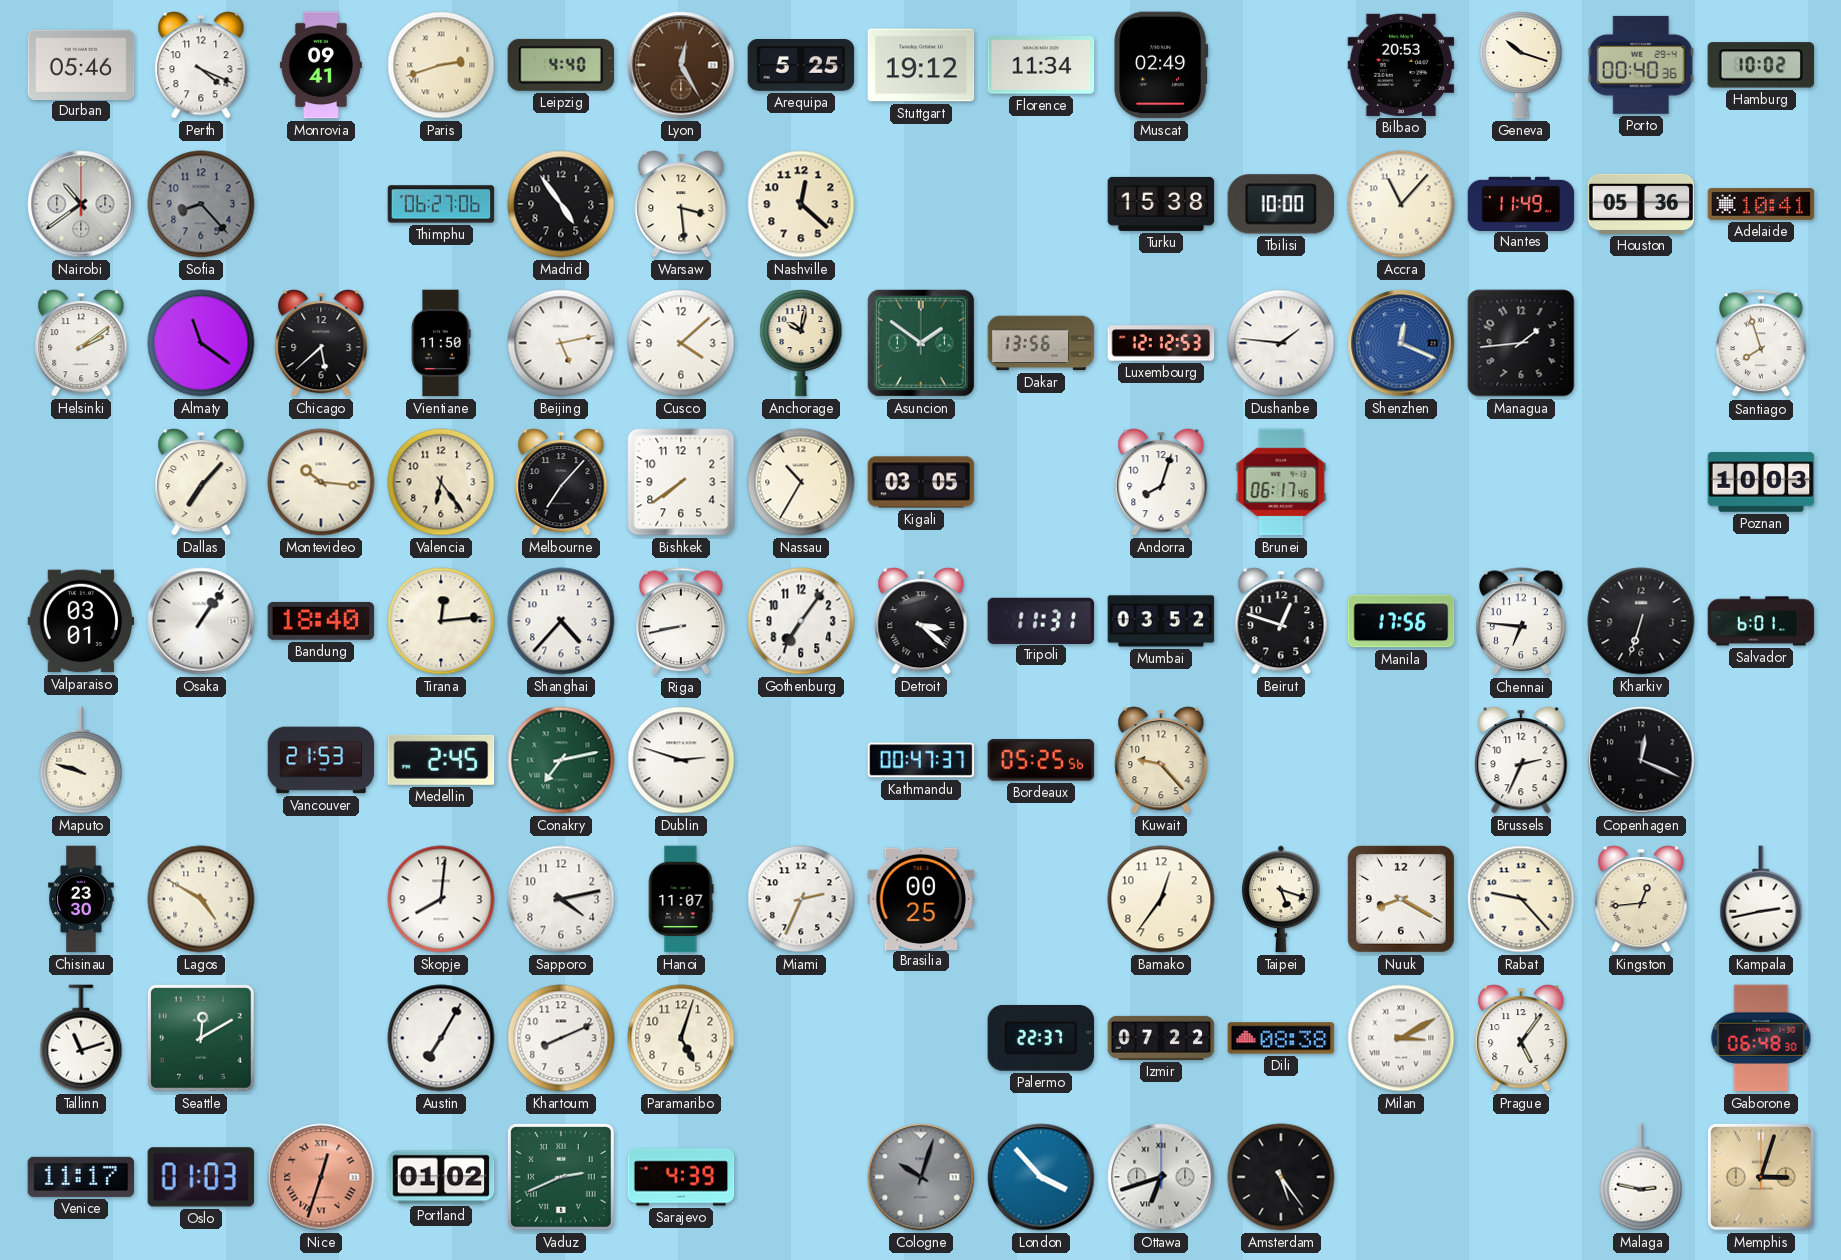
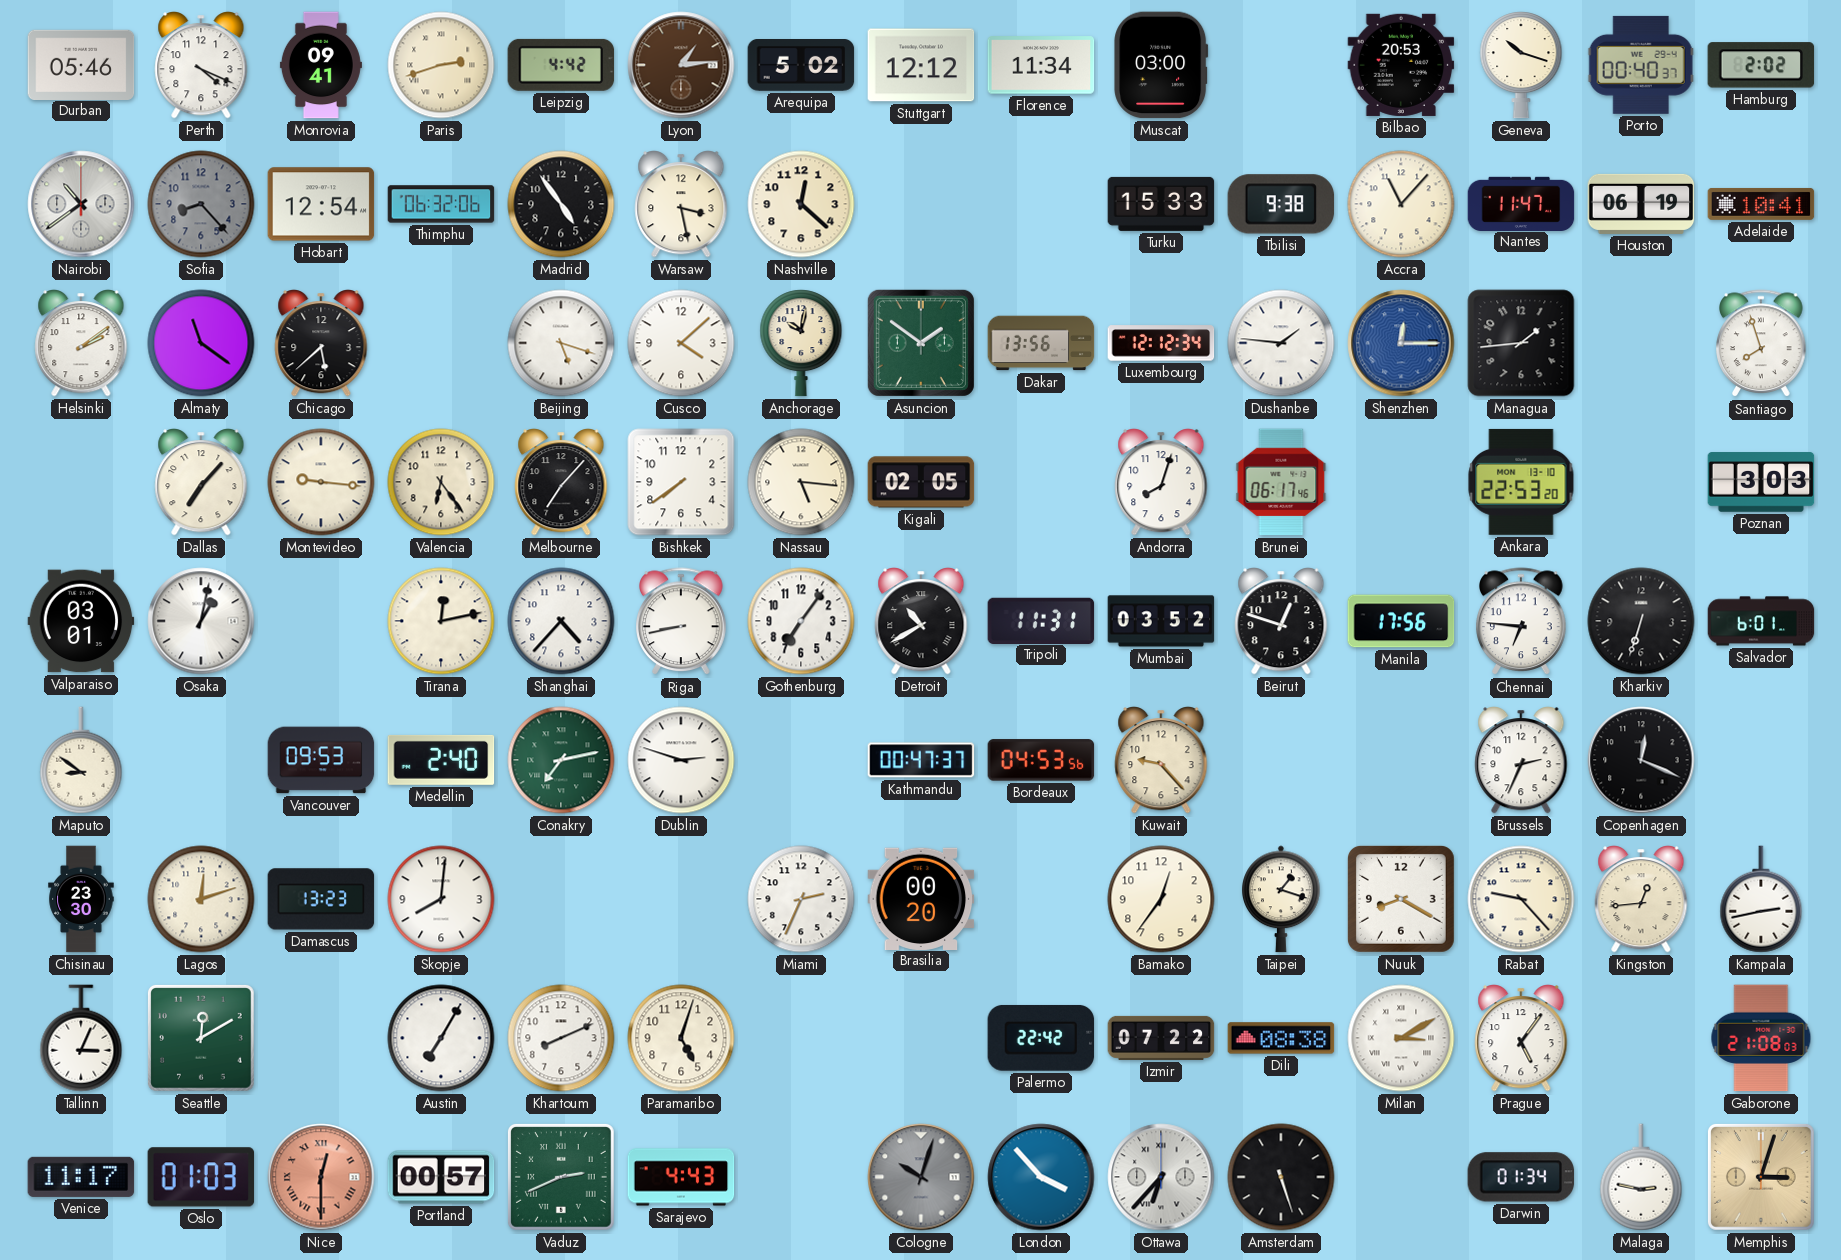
Leipzig: 4:40 -> 4:42 (561, 65)
Lyon: 12:25 -> 1:14 (681, 65)
Arequipa: 5:25 -> 5:02 (801, 66)
Stuttgart: 19:12 -> 12:12 (921, 65)
Muscat: 02:49 -> 03:00 (1161, 65)
Porto: 00:40:36 -> 00:40:37 (1641, 65)
Hamburg: 10:02 -> 2:02 (1761, 65)
Hobart: none -> 12:54 (321, 204)
Thimphu: 06:27 -> 06:32 (441, 204)
Warsaw: 3:29 -> 3:28 (681, 204)
Turku: 15:38 -> 15:33 (1161, 204)
Tbilisi: 10:00 -> 9:38 (1281, 204)
Nantes: 11:49 -> 11:47 (1521, 203)
Houston: 05:36 -> 06:19 (1641, 204)
Vientiane: 11:50 -> none (441, 343)
Beijing: 5:13 -> 5:18 (561, 343)
Luxembourg: 12:12:53 -> 12:12:34 (1161, 343)
Shenzhen: 12:19 -> 12:15 (1401, 343)
Montevideo: 10:16 -> 9:16 (321, 482)
Nassau: 10:35 -> 5:16 (801, 482)
Kigali: 03:05 -> 02:05 (921, 482)
Ankara: none -> 22:53 (1521, 482)
Poznan: 10:03 -> 3:03 (1761, 482)
Osaka: 1:06 -> 1:02 (201, 621)
Bandung: 18:40 -> none (321, 621)
Tirana: 12:14 -> 12:13 (441, 621)
Detroit: 3:22 -> 10:40 (921, 621)
Maputo: 9:48 -> 8:51 (81, 760)
Vancouver: 21:53 -> 09:53 (321, 760)
Medellin: 2:45 -> 2:40 (441, 760)
Bordeaux: 05:25 -> 04:53 (1041, 760)
Lagos: 4:50 -> 12:12 (201, 899)
Damascus: none -> 13:23 (321, 899)
Sapporo: 4:13 -> none (561, 899)
Hanoi: 11:07 -> none (681, 899)
Brasilia: 00:25 -> 00:20 (921, 898)
Taipei: 5:18 -> 1:18 (1281, 899)
Tallinn: 11:12 -> 3:04 (81, 1038)
Palermo: 22:37 -> 22:42 (1041, 1038)
Gaborone: 06:48 -> 21:08 (1761, 1038)
Nice: 12:33 -> 12:30 (321, 1177)
Portland: 01:02 -> 00:57 (441, 1177)
Sarajevo: 4:39 -> 4:43 (681, 1177)
Ottawa: 6:42 -> 6:37 (1161, 1177)
Amsterdam: 5:24 -> 5:27 (1281, 1177)
Darwin: none -> 01:34 (1521, 1177)
